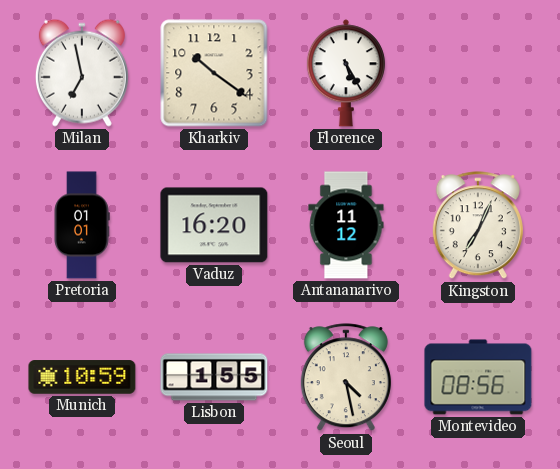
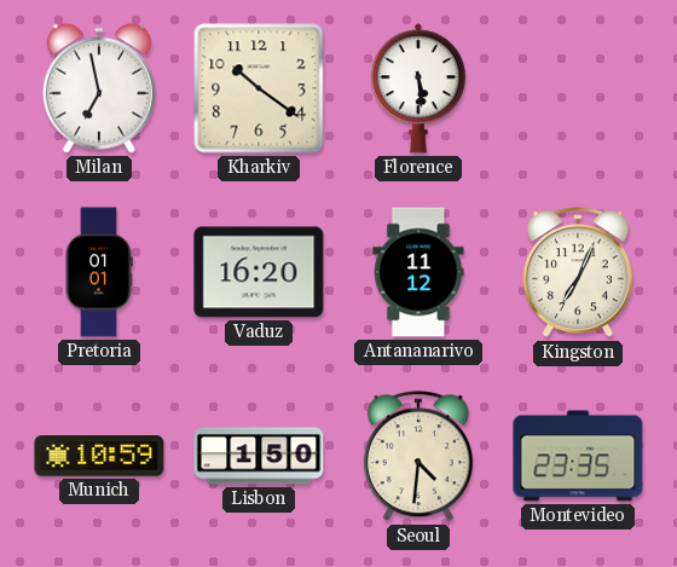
Florence: 5:25 -> 5:29 (418, 88)
Lisbon: 1:55 -> 1:50 (259, 456)
Seoul: 4:28 -> 4:31 (418, 457)
Montevideo: 08:56 -> 23:35 (578, 456)
